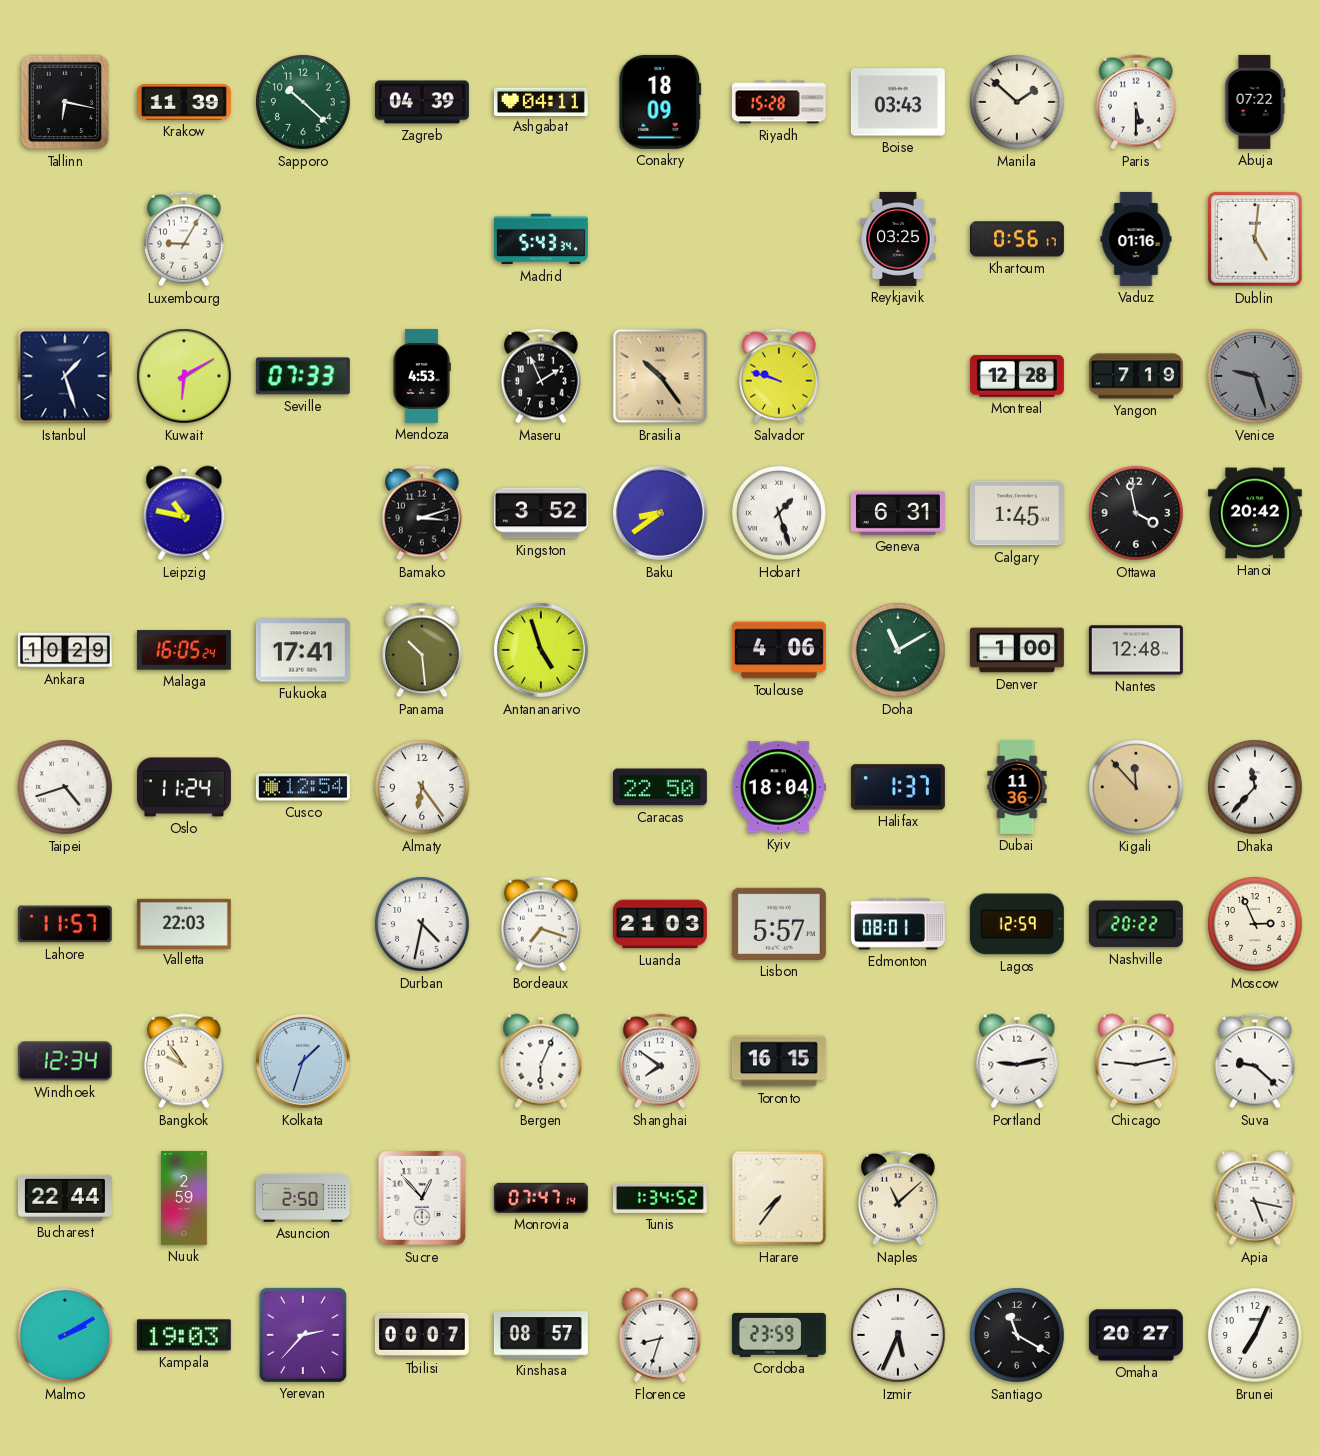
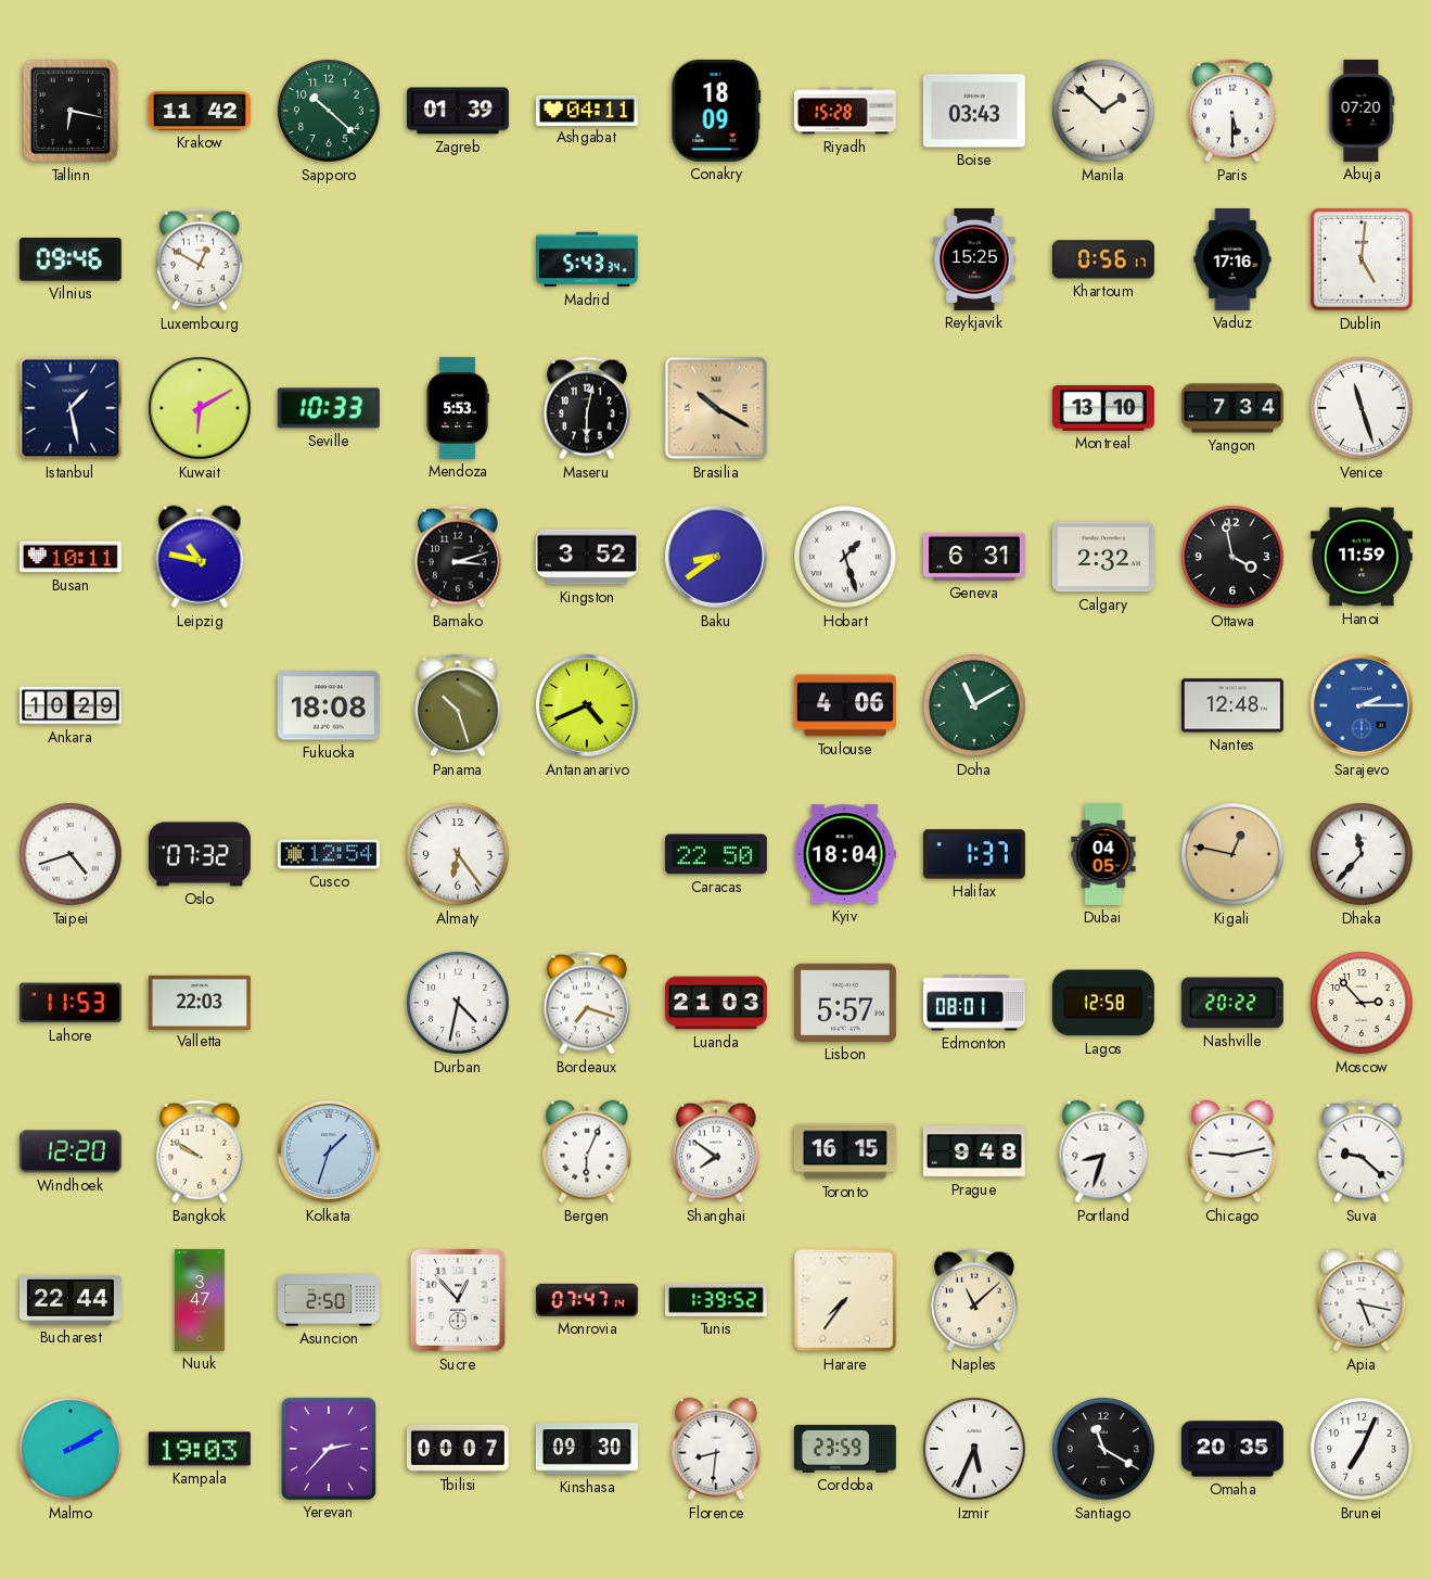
Krakow: 11:39 -> 11:42 (200, 112)
Zagreb: 04:39 -> 01:39 (458, 111)
Abuja: 07:22 -> 07:20 (1362, 111)
Vilnius: none -> 09:46 (71, 259)
Luxembourg: 9:05 -> 12:50 (200, 259)
Reykjavik: 03:25 -> 15:25 (974, 259)
Vaduz: 01:16 -> 17:16 (1232, 259)
Istanbul: 1:27 -> 1:28 (71, 408)
Seville: 07:33 -> 10:33 (329, 408)
Mendoza: 4:53 -> 5:53 (458, 408)
Maseru: 1:56 -> 6:02 (587, 408)
Brasilia: 10:24 -> 10:20 (716, 408)
Salvador: 9:48 -> none (779, 376)
Montreal: 12:28 -> 13:10 (1103, 409)
Yangon: 7:19 -> 7:34 (1232, 408)
Venice: 9:27 -> 11:27 (1362, 408)
Venice dial: grey -> white (1362, 408)
Busan: none -> 10:11 (71, 557)
Calgary: 1:45 -> 2:32 (1103, 557)
Hanoi: 20:42 -> 11:59 (1362, 557)
Malaga: 16:05 -> none (184, 650)
Fukuoka: 17:41 -> 18:08 (329, 705)
Panama: 10:29 -> 10:27 (458, 705)
Antananarivo: 4:57 -> 4:41 (587, 705)
Denver: 1:00 -> none (1017, 650)
Sarajevo: none -> 2:15 (1362, 705)
Oslo: 11:24 -> 07:32 (200, 854)
Dubai: 11:36 -> 04:05 (1103, 854)
Kigali: 11:53 -> 12:47 (1232, 854)
Lahore: 11:57 -> 11:53 (71, 1003)
Lagos: 12:59 -> 12:58 (1103, 1003)
Moscow: 2:56 -> 2:53 (1362, 1003)
Windhoek: 12:34 -> 12:20 (71, 1151)
Bangkok: 9:54 -> 9:50 (200, 1151)
Prague: none -> 9:48 (974, 1151)
Portland: 9:13 -> 8:33 (1103, 1151)
Nuuk: 2:59 -> 3:47 (200, 1300)
Tunis: 1:34 -> 1:39 (716, 1300)
Kinshasa: 08:57 -> 09:30 (587, 1449)
Florence: 8:33 -> 8:31 (716, 1449)
Omaha: 20:27 -> 20:35 (1232, 1449)
